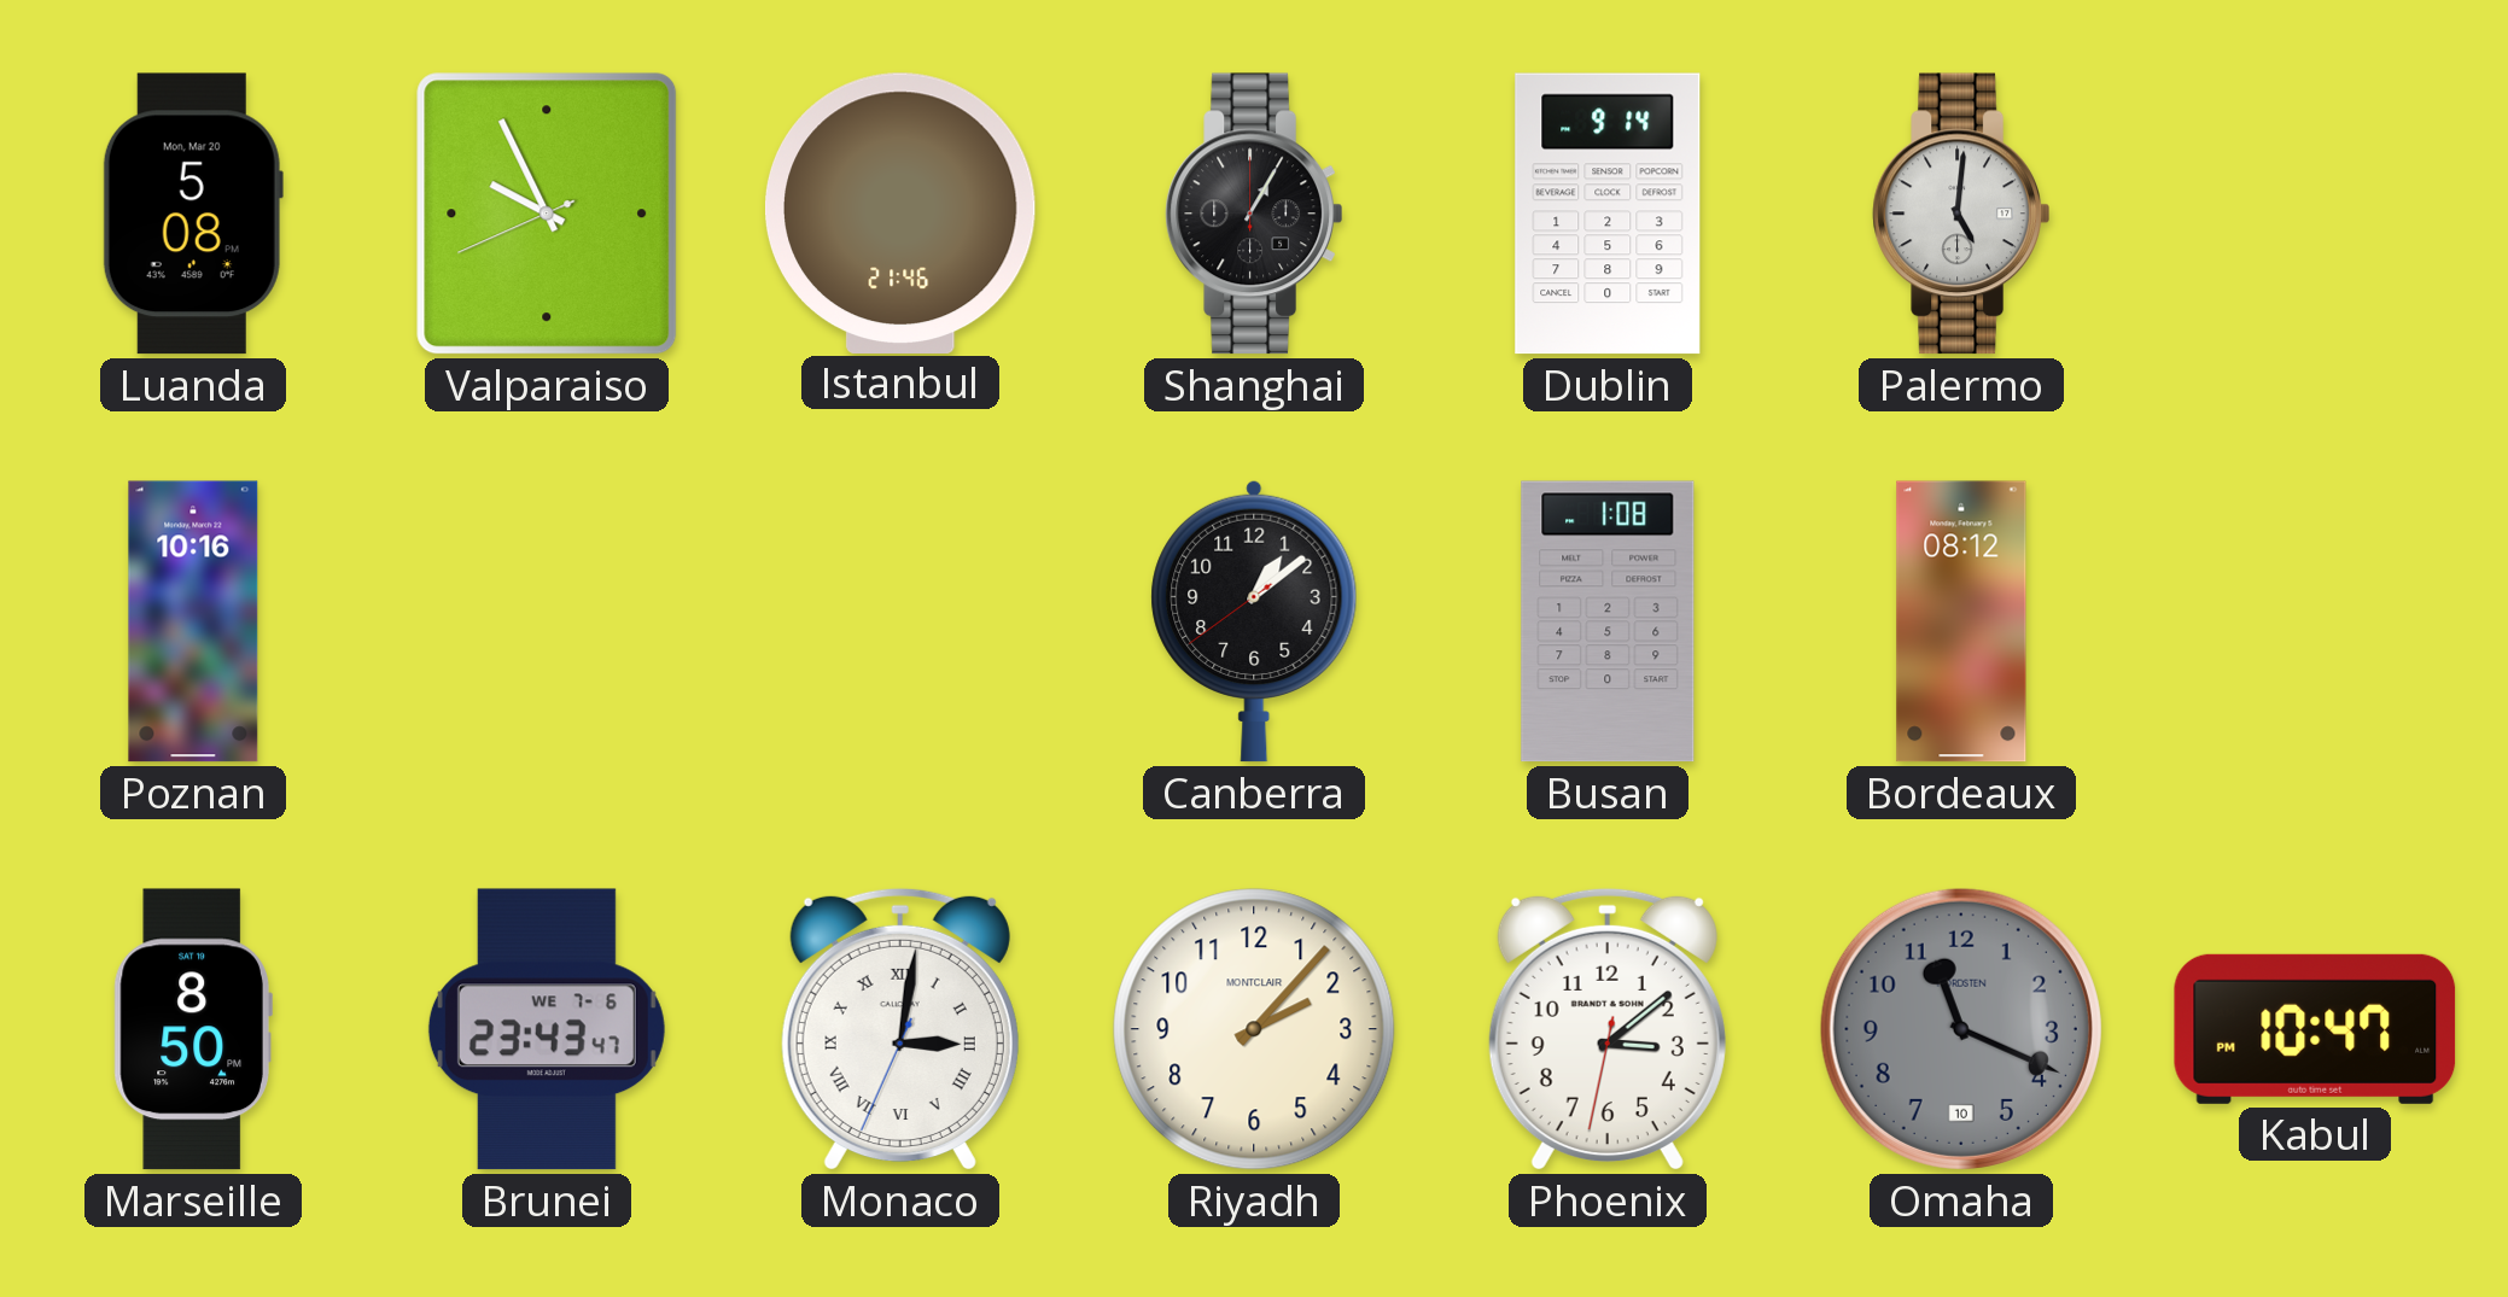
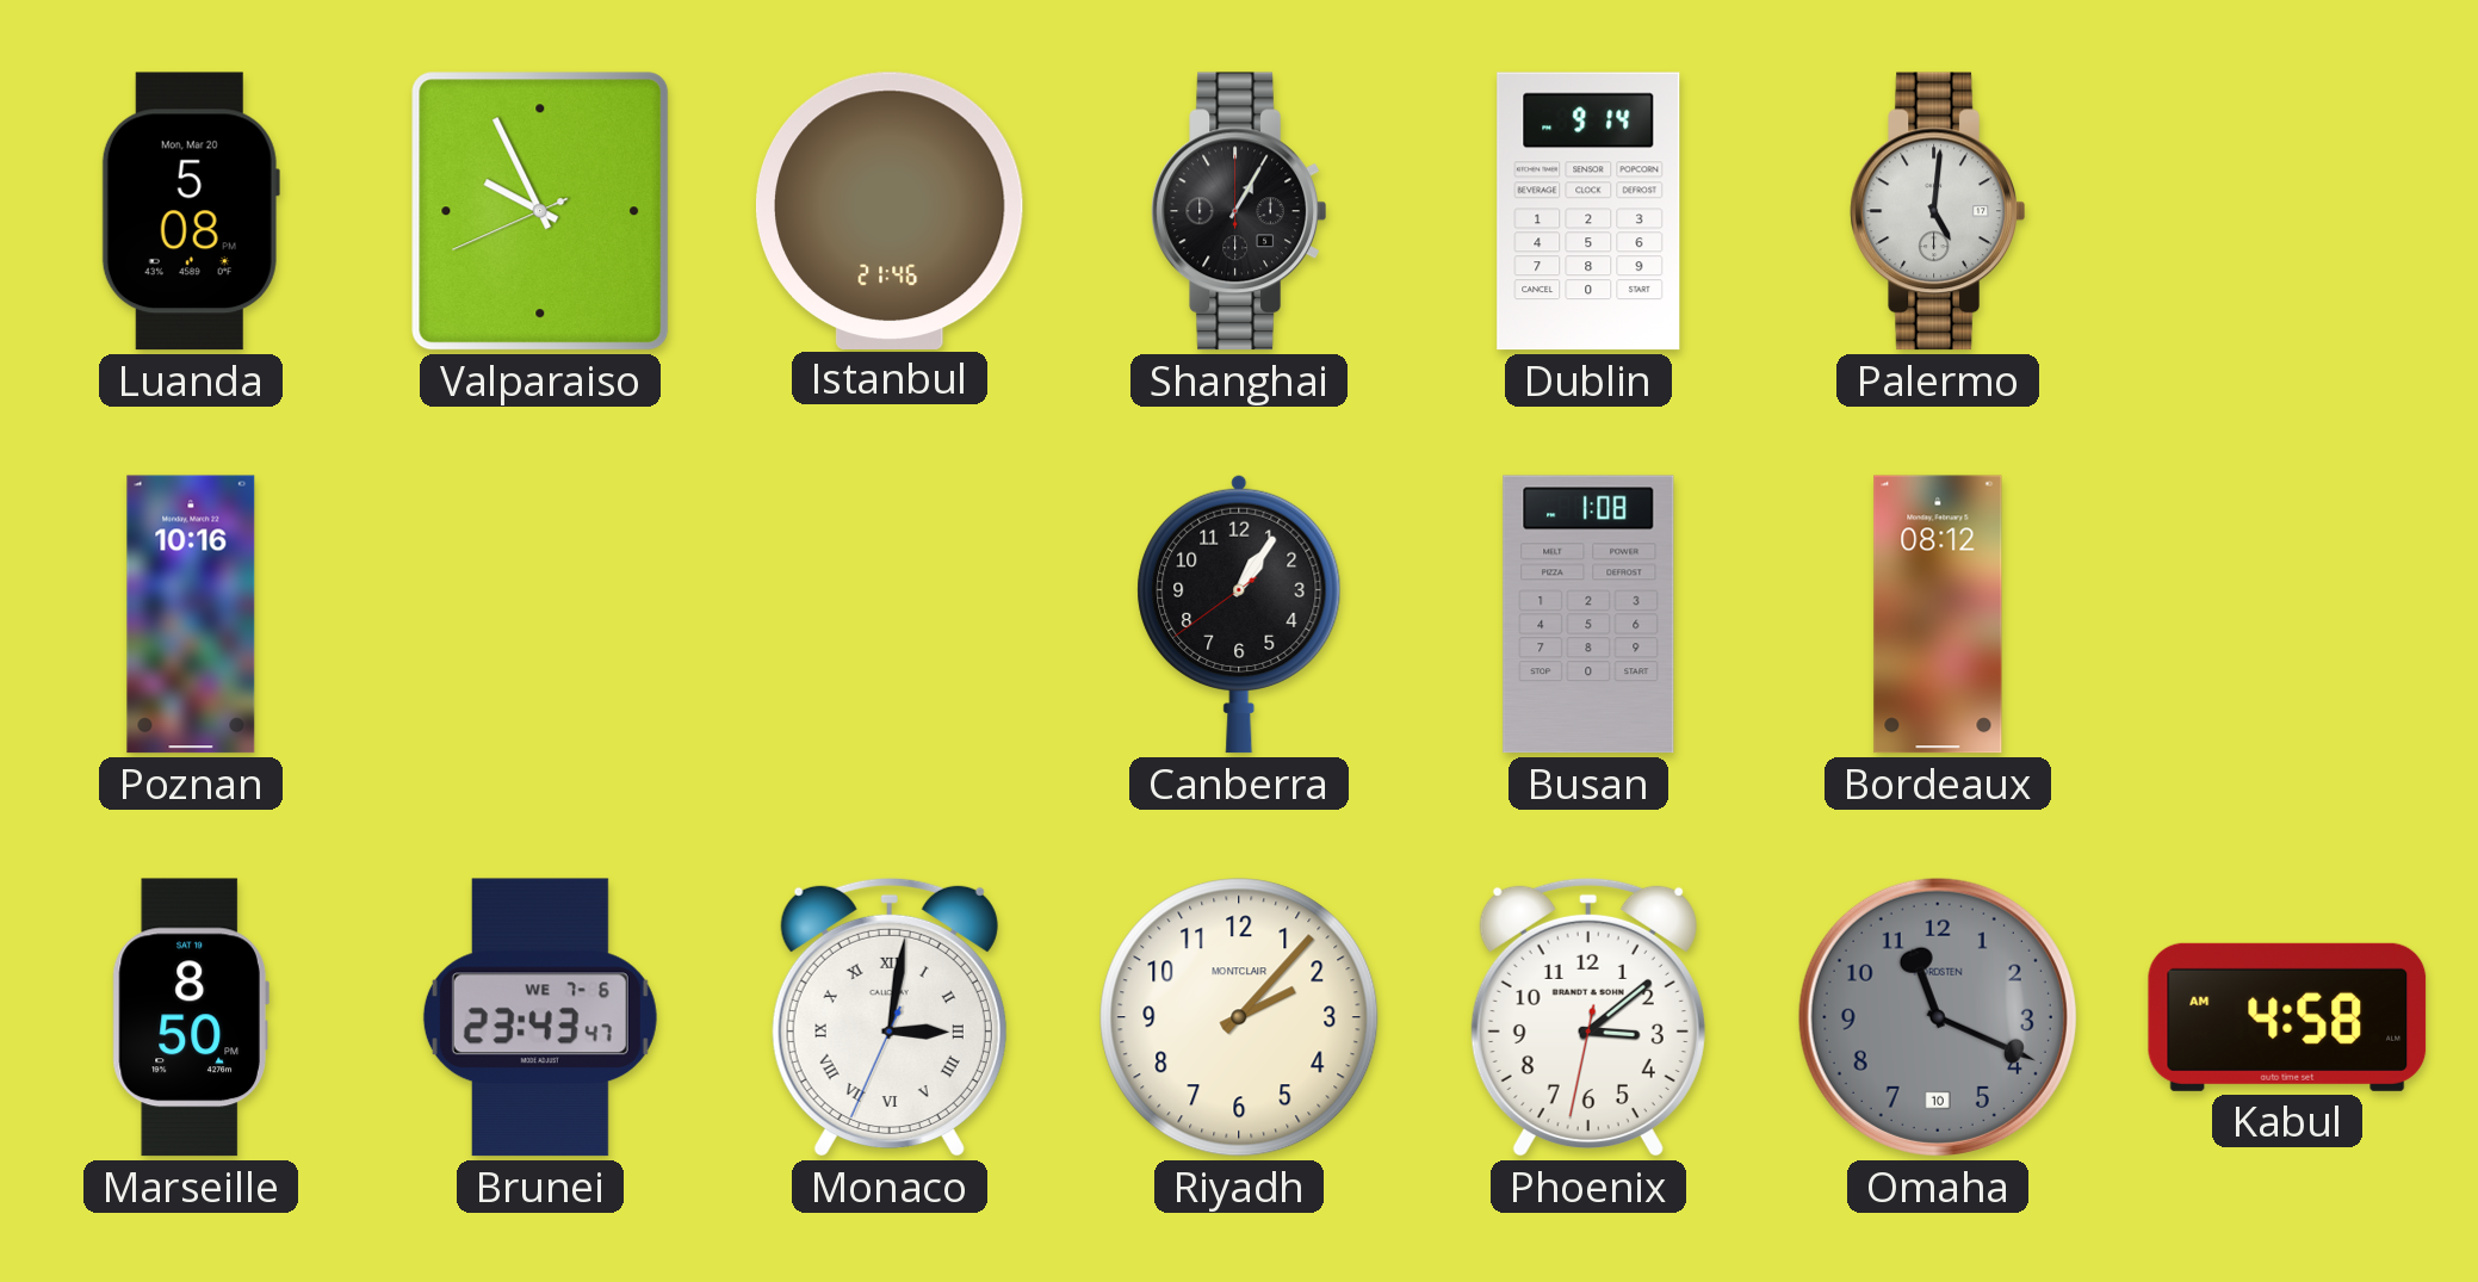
Canberra: 1:08 -> 1:05 (1239, 614)
Kabul: 10:47 -> 4:58 (2287, 1017)
